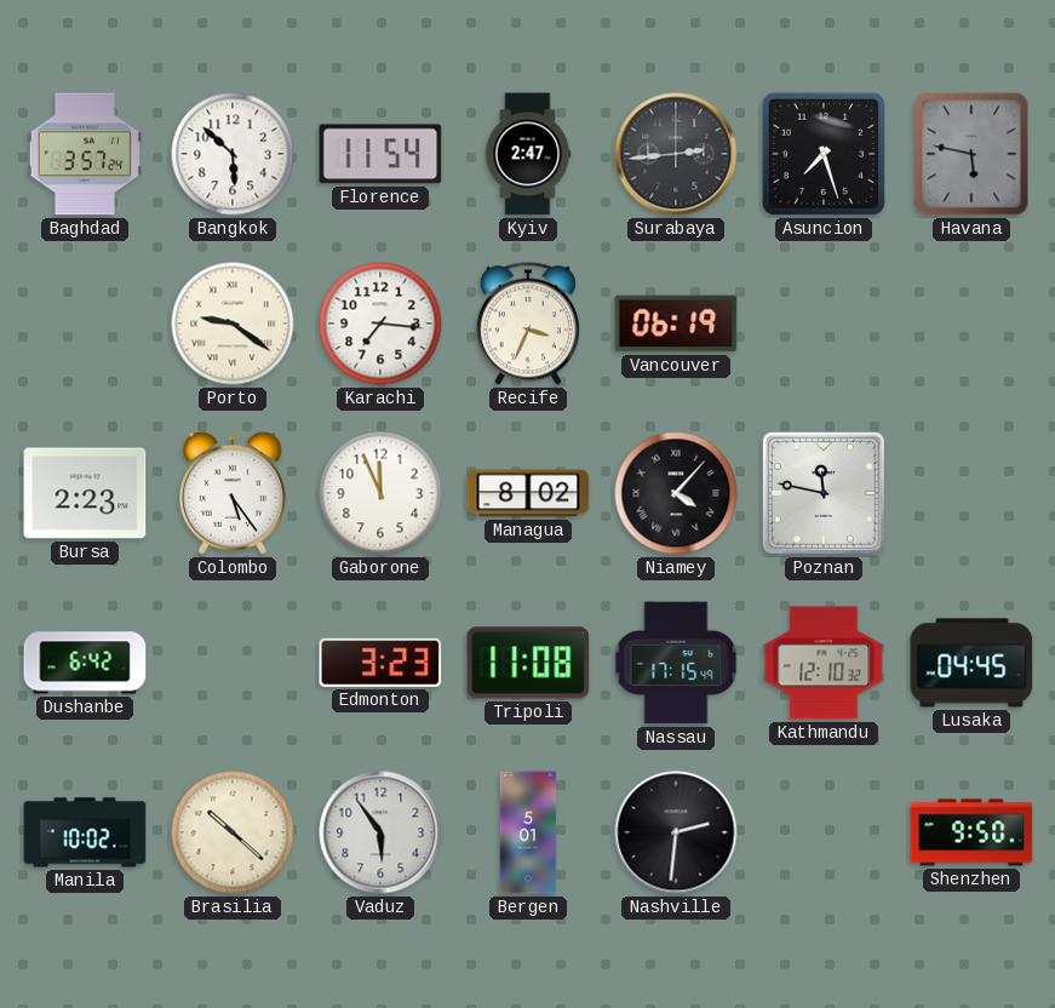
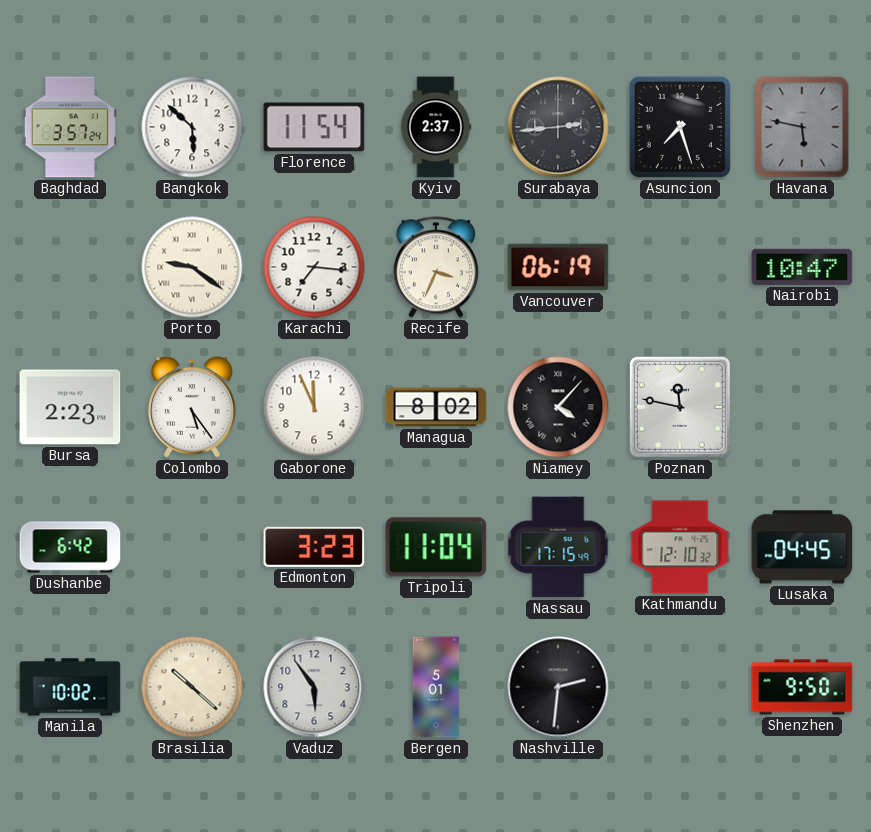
Kyiv: 2:47 -> 2:37 (436, 127)
Nairobi: none -> 10:47 (802, 267)
Tripoli: 11:08 -> 11:04 (436, 547)
